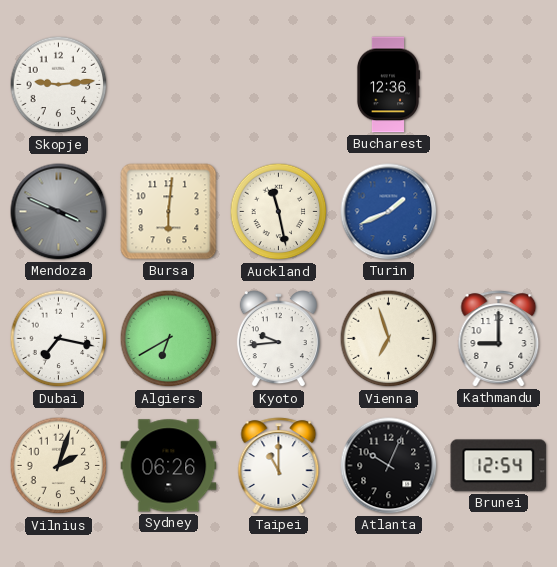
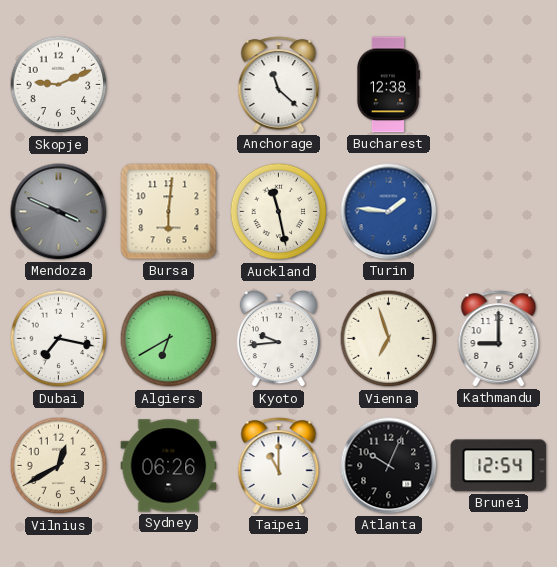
Skopje: 9:14 -> 9:11 (59, 85)
Anchorage: none -> 11:22 (279, 85)
Bucharest: 12:36 -> 12:38 (387, 85)
Turin: 1:41 -> 1:46 (389, 212)
Vilnius: 2:03 -> 12:40 (59, 466)
